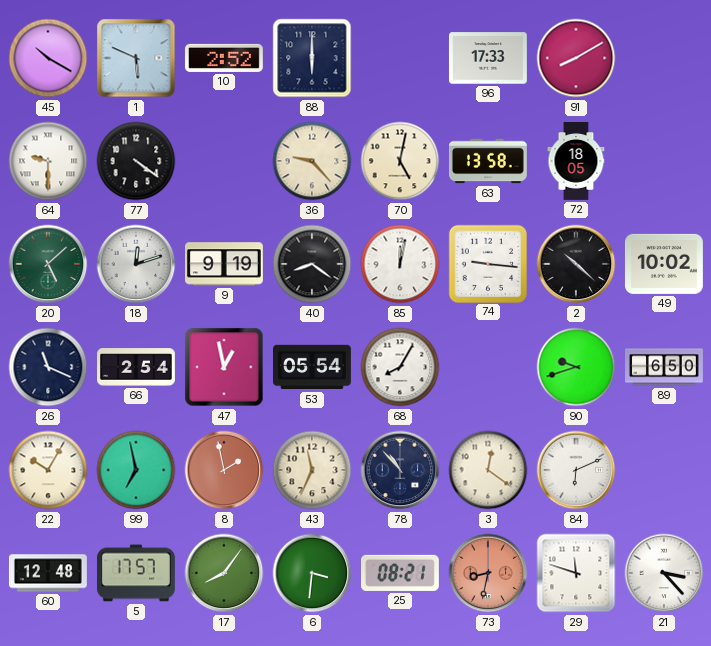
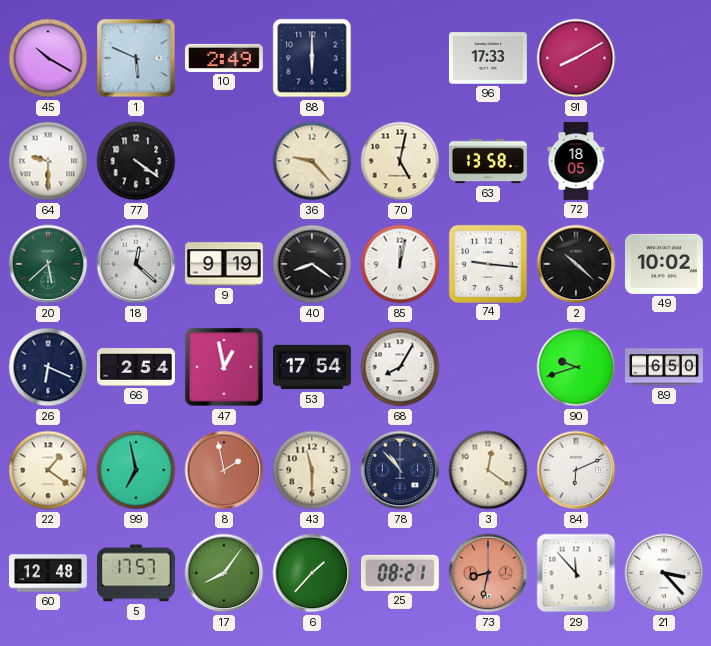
10: 2:52 -> 2:49 (224, 58)
20: 5:08 -> 5:38 (48, 264)
18: 12:12 -> 12:22 (136, 264)
26: 11:19 -> 6:19 (48, 367)
53: 05:54 -> 17:54 (313, 367)
22: 10:05 -> 1:21 (48, 470)
43: 11:34 -> 11:30 (312, 470)
6: 3:31 -> 1:37 (312, 573)
29: 11:48 -> 11:53 (576, 573)
